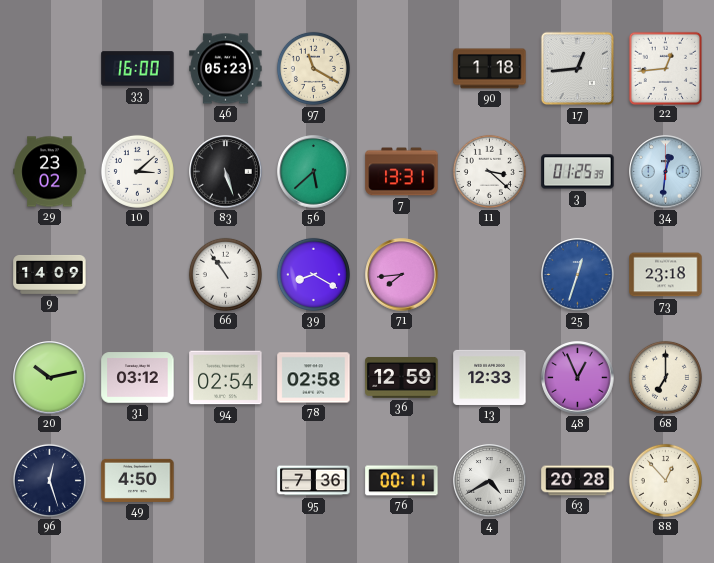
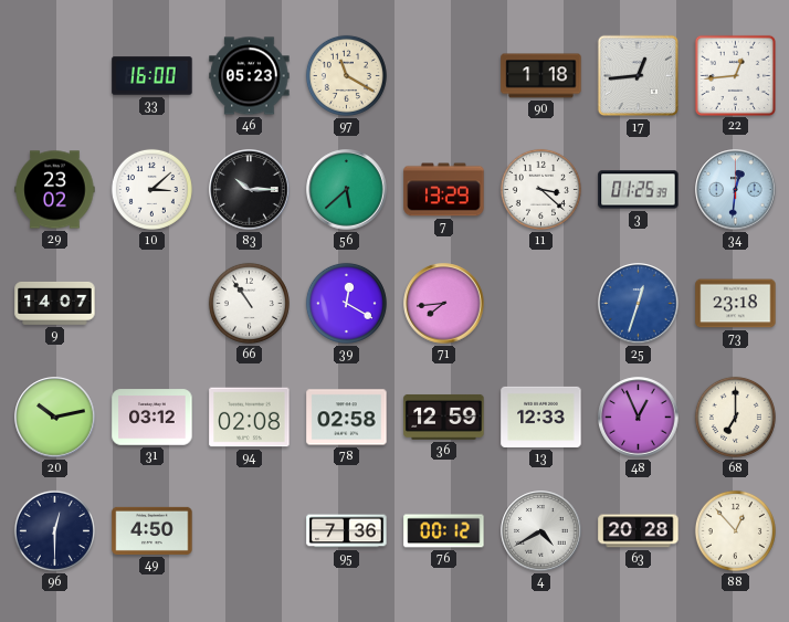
83: 5:27 -> 10:15 (250, 190)
7: 13:31 -> 13:29 (444, 190)
9: 14:09 -> 14:07 (55, 303)
39: 8:20 -> 12:20 (346, 303)
94: 02:54 -> 02:08 (250, 418)
96: 12:27 -> 12:30 (54, 530)
76: 00:11 -> 00:12 (444, 531)
